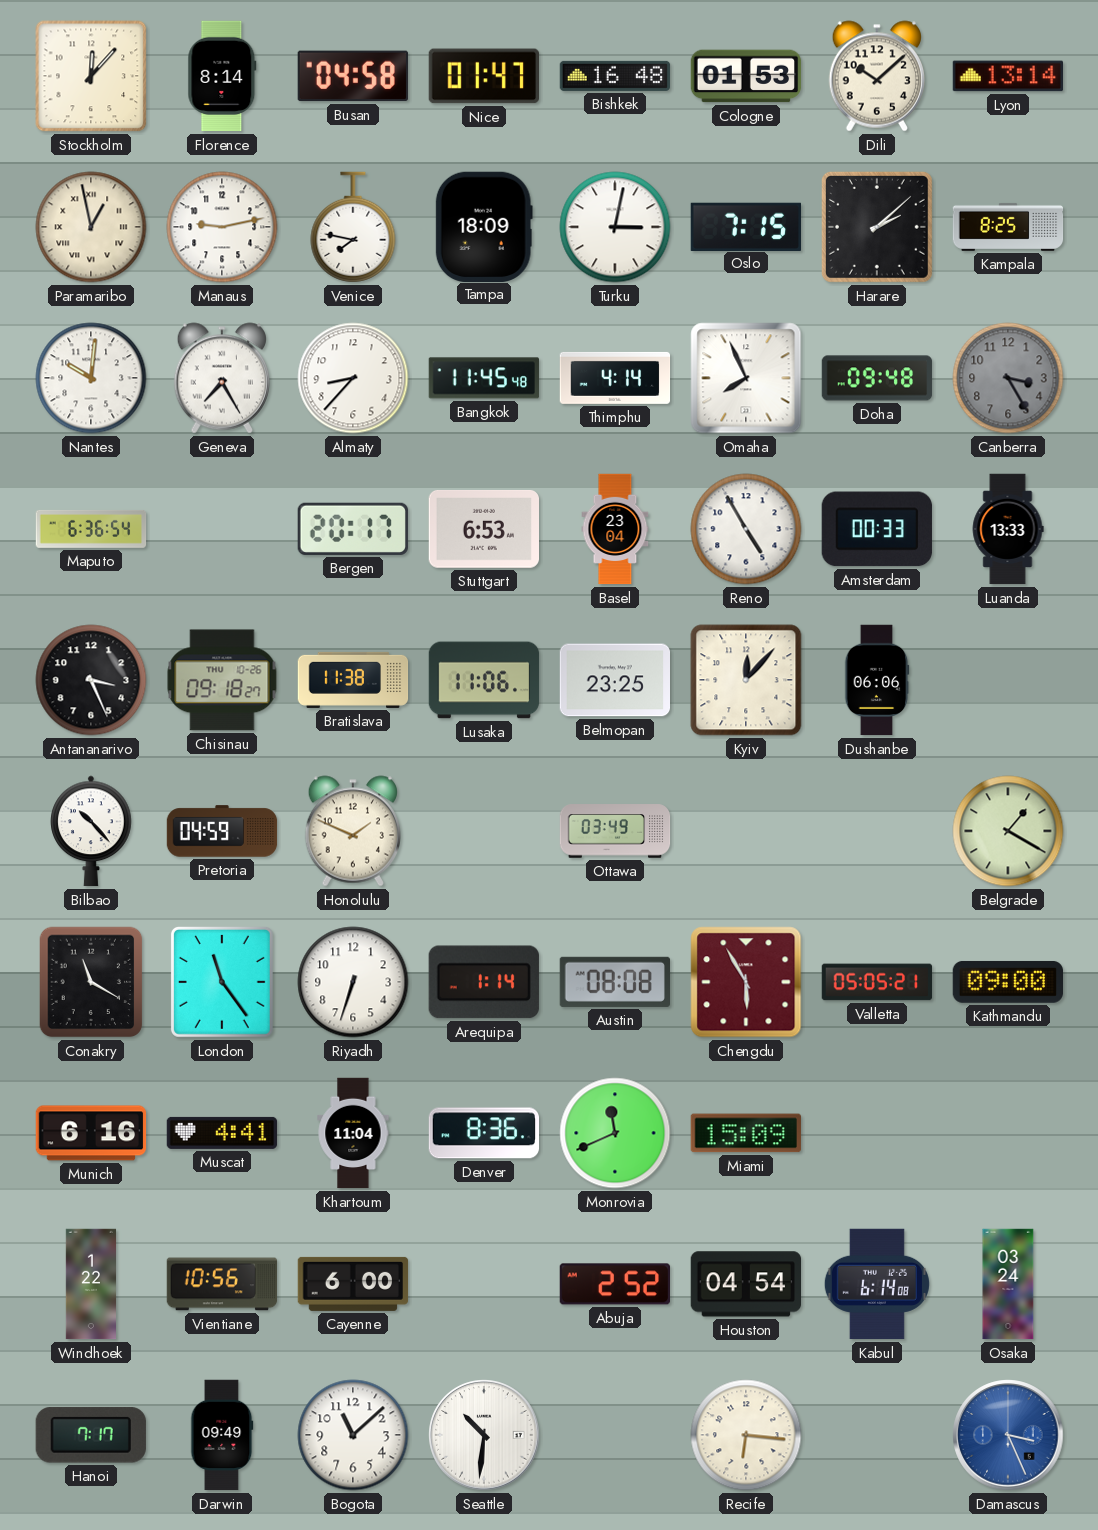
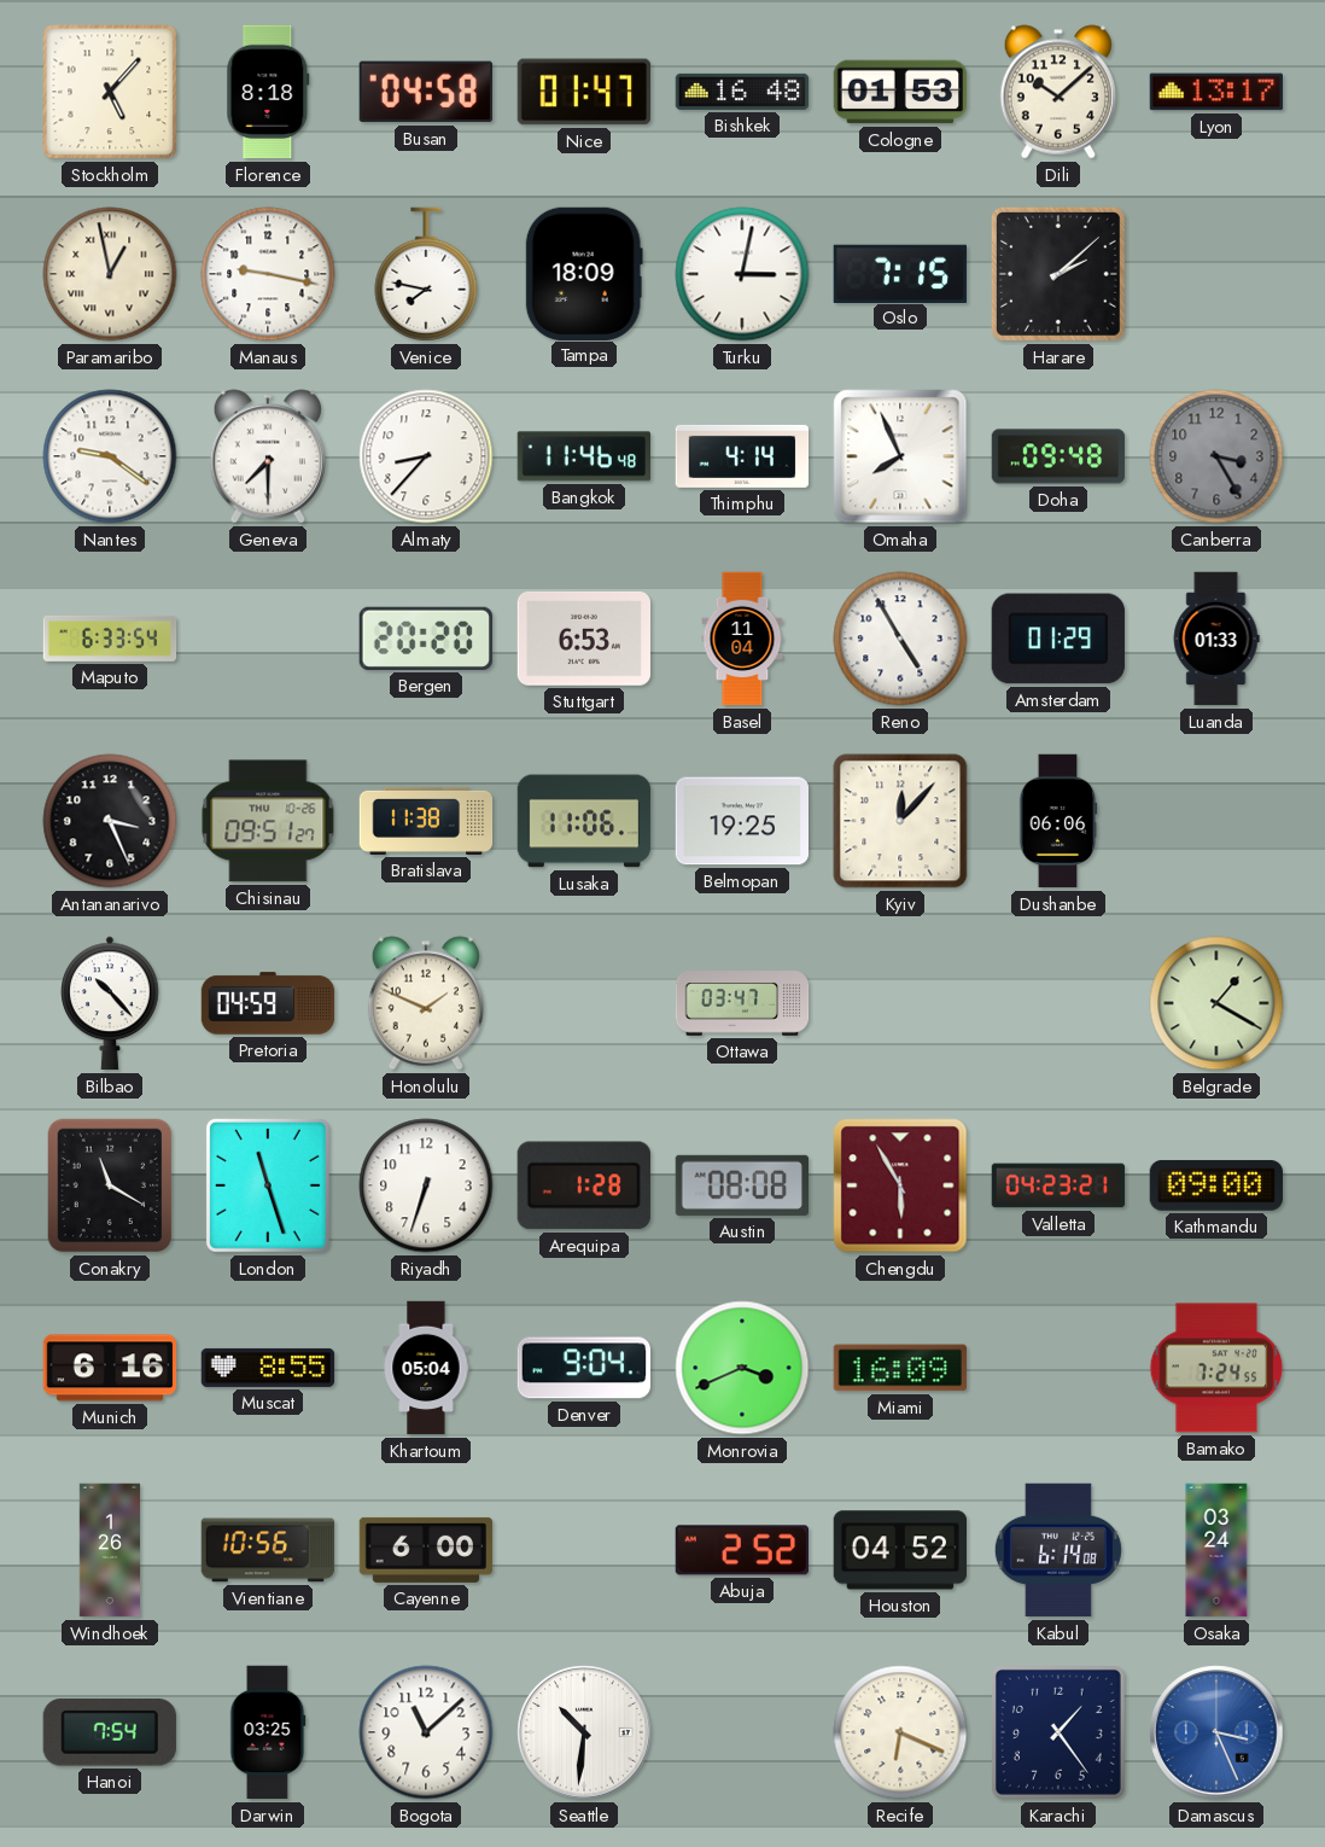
Stockholm: 12:07 -> 5:07 (110, 92)
Florence: 8:14 -> 8:18 (268, 92)
Lyon: 13:14 -> 13:17 (1216, 92)
Manaus: 9:13 -> 9:17 (268, 274)
Kampala: 8:25 -> none (1008, 227)
Nantes: 10:01 -> 9:21 (110, 456)
Geneva: 7:25 -> 7:30 (267, 456)
Bangkok: 11:45 -> 11:46 (584, 456)
Maputo: 6:36 -> 6:33 (110, 639)
Bergen: 20:17 -> 20:20 (426, 639)
Basel: 23:04 -> 11:04 (742, 639)
Amsterdam: 00:33 -> 01:29 (1058, 639)
Luanda: 13:33 -> 01:33 (1216, 639)
Chisinau: 09:18 -> 09:51 (268, 821)
Belmopan: 23:25 -> 19:25 (742, 821)
Ottawa: 03:49 -> 03:47 (742, 1003)
London: 11:24 -> 11:27 (268, 1185)
Arequipa: 1:14 -> 1:28 (584, 1185)
Valletta: 05:05 -> 04:23 (1058, 1185)
Muscat: 4:41 -> 8:55 (268, 1368)
Khartoum: 11:04 -> 05:04 (426, 1368)
Denver: 8:36 -> 9:04 (584, 1368)
Monrovia: 11:41 -> 3:41 (742, 1368)
Miami: 15:09 -> 16:09 (900, 1368)
Bamako: none -> 7:24 (1216, 1368)
Windhoek: 1:22 -> 1:26 (110, 1550)
Houston: 04:54 -> 04:52 (899, 1550)
Hanoi: 7:17 -> 7:54 (110, 1732)
Darwin: 09:49 -> 03:25 (268, 1732)
Recife: 6:16 -> 6:19 (900, 1732)
Karachi: none -> 1:24 (1058, 1732)
